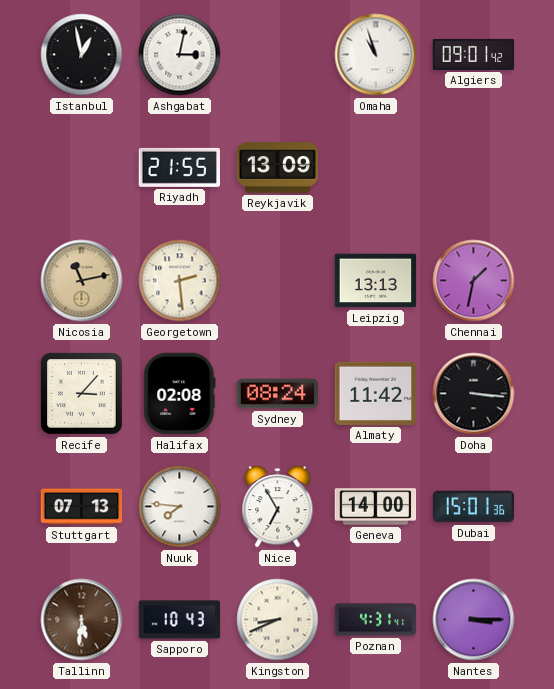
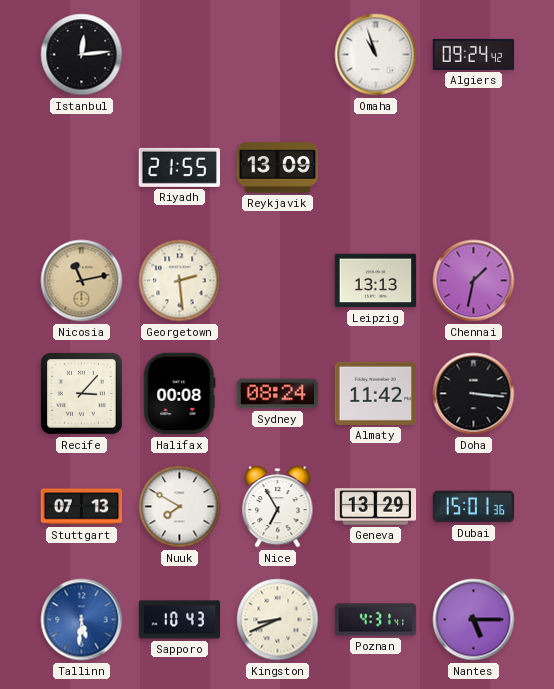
Istanbul: 12:58 -> 12:14 (82, 55)
Ashgabat: 3:02 -> none (180, 55)
Algiers: 09:01 -> 09:24 (474, 54)
Halifax: 02:08 -> 00:08 (180, 394)
Nuuk: 7:46 -> 7:50 (180, 507)
Geneva: 14:00 -> 13:29 (376, 507)
Tallinn dial: brown -> blue (82, 620)
Nantes: 3:15 -> 5:15 (474, 620)
